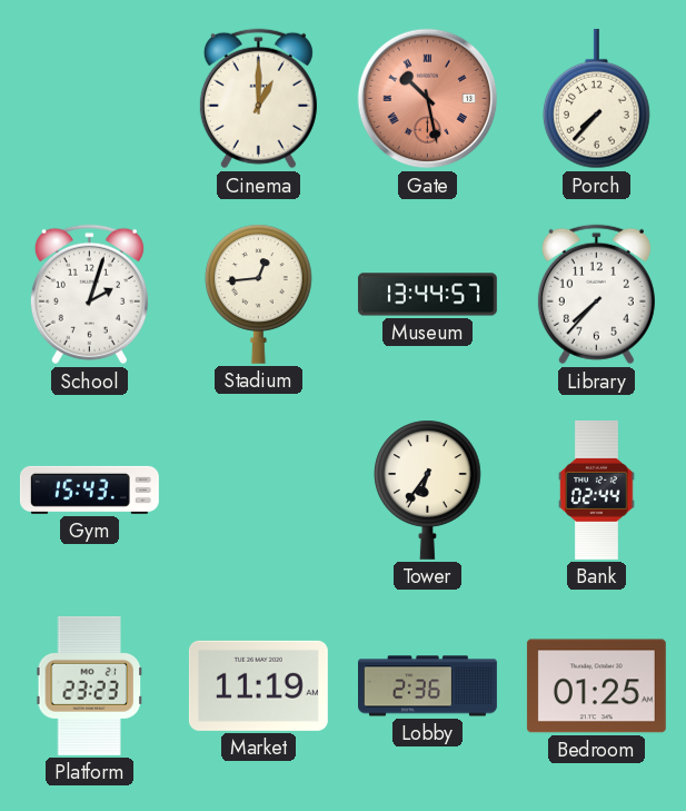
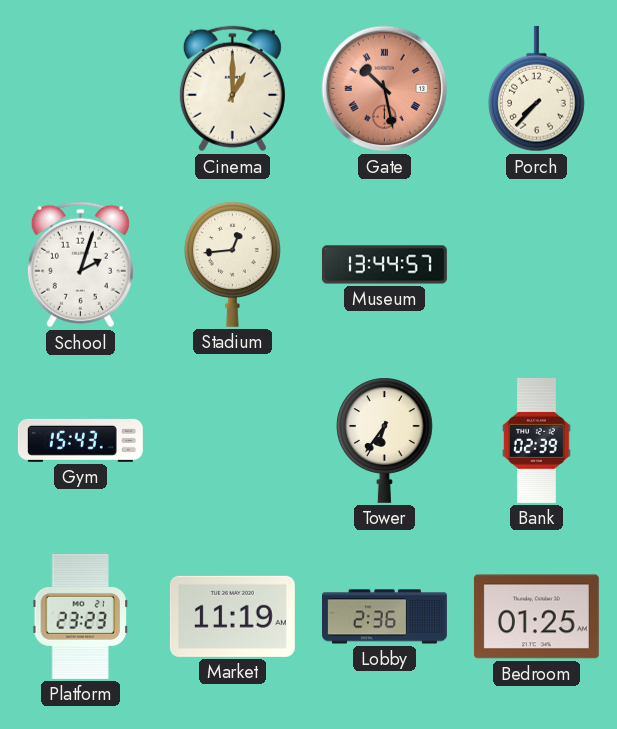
Library: 7:37 -> none (596, 295)
Bank: 02:44 -> 02:39 (537, 440)
